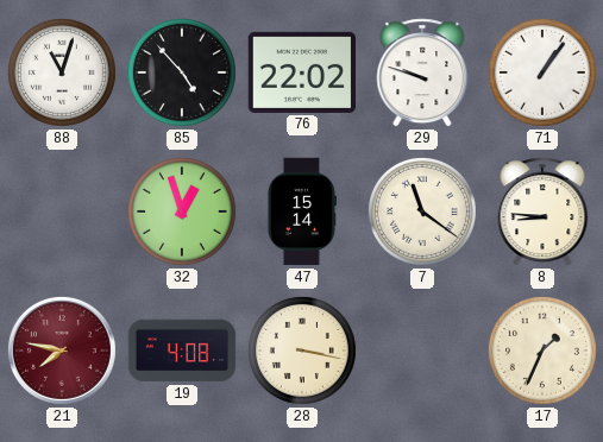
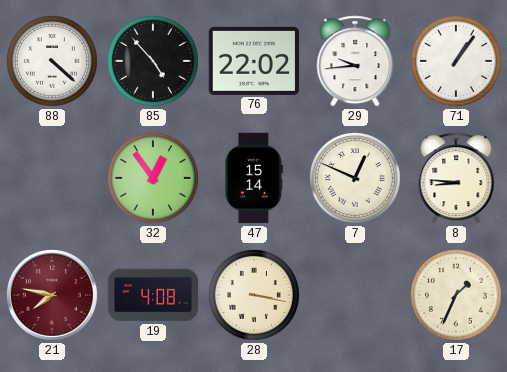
88: 11:03 -> 4:22 (52, 61)
29: 9:48 -> 9:44 (355, 61)
32: 12:57 -> 12:54 (153, 178)
7: 11:21 -> 12:49 (355, 178)
